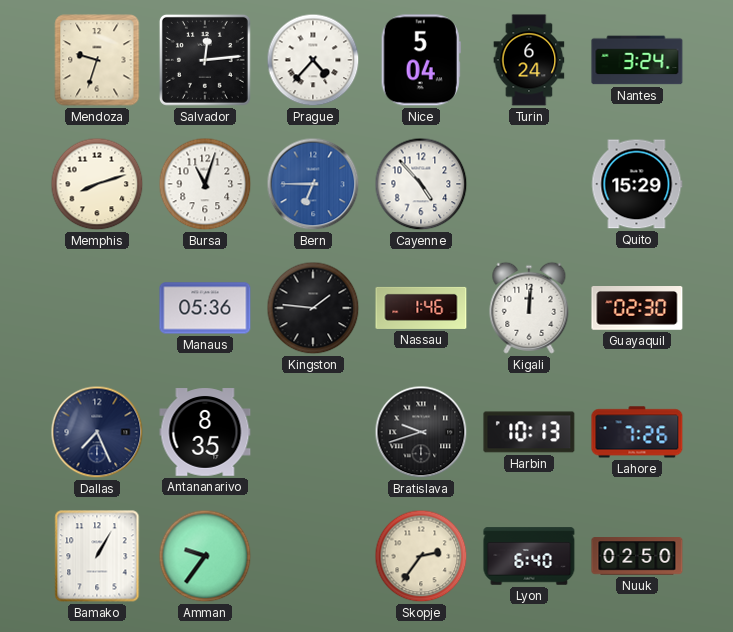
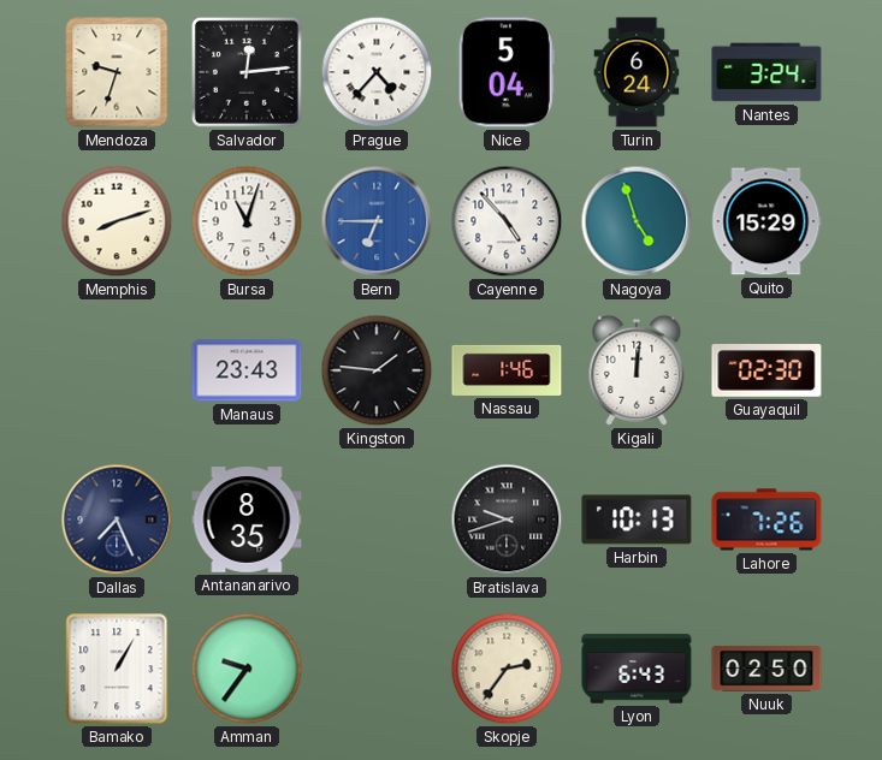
Nagoya: none -> 4:57 (637, 221)
Manaus: 05:36 -> 23:43 (247, 370)
Lyon: 6:40 -> 6:43 (637, 669)
